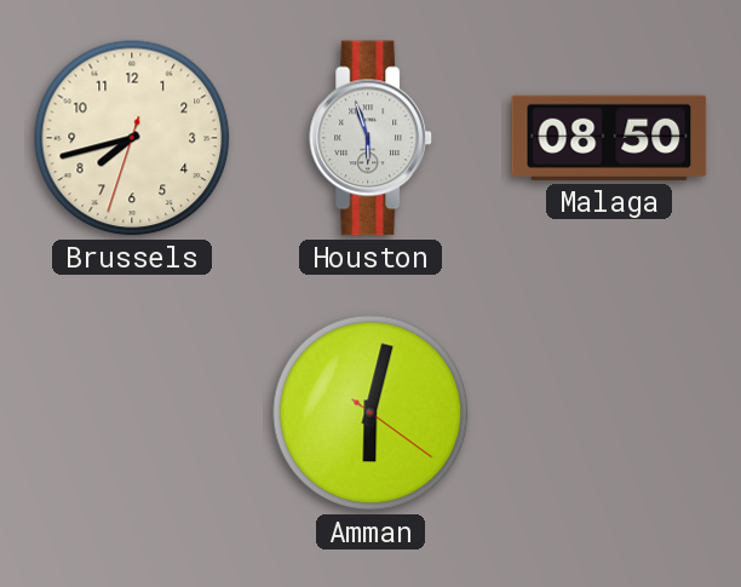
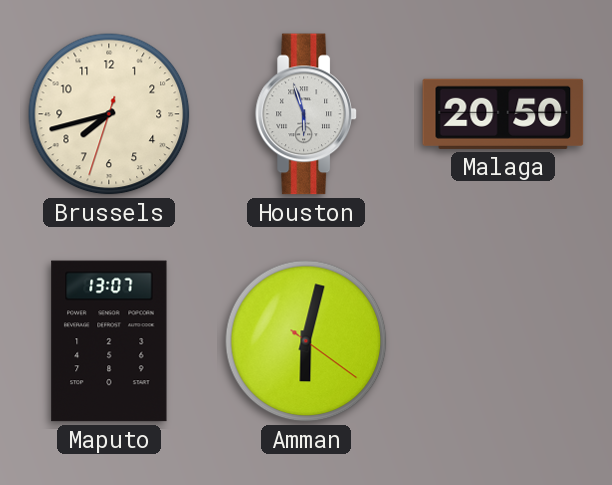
Malaga: 08:50 -> 20:50 (503, 114)
Maputo: none -> 13:07 (109, 341)
